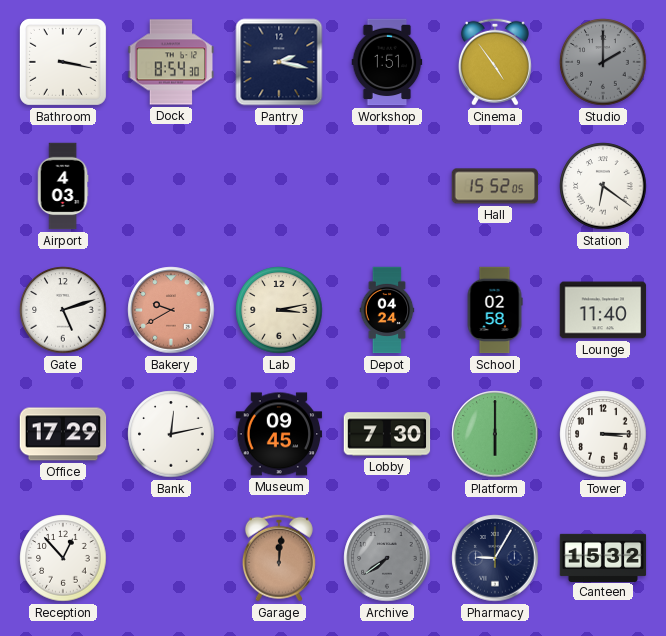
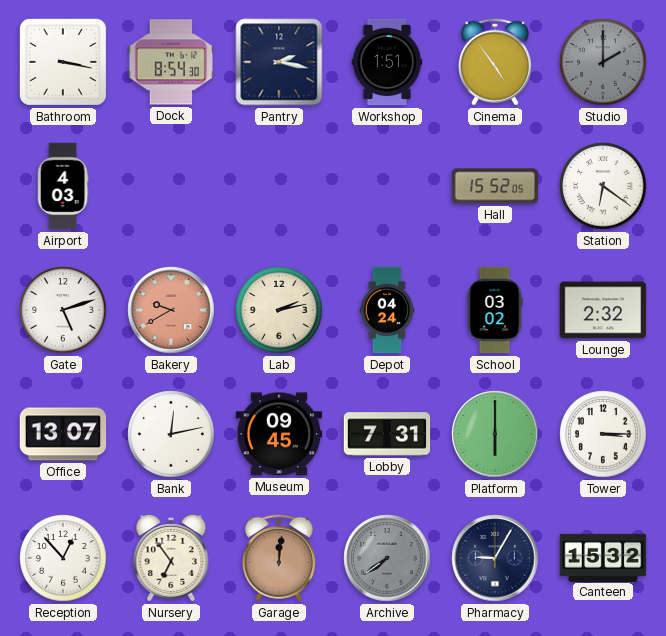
Lab: 3:13 -> 2:13 (279, 310)
School: 02:58 -> 03:02 (495, 310)
Lounge: 11:40 -> 2:32 (603, 310)
Office: 17:29 -> 13:07 (63, 434)
Lobby: 7:30 -> 7:31 (387, 434)
Nursery: none -> 6:54 (171, 558)
